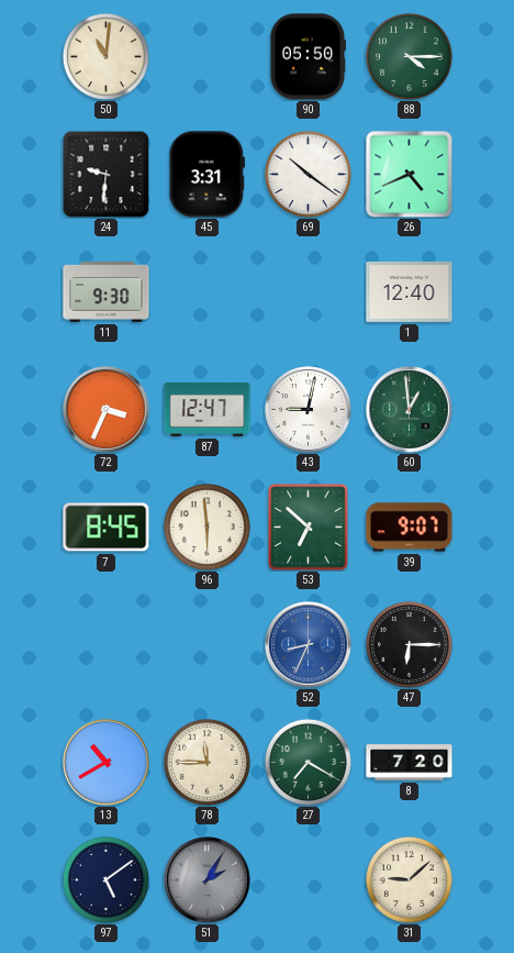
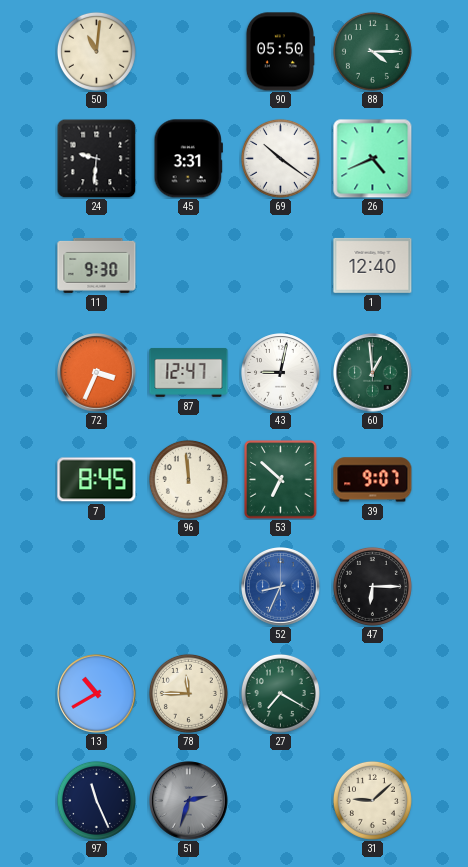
96: 5:59 -> 11:59 (188, 479)
8: 7:20 -> none (410, 763)
97: 5:09 -> 11:26 (96, 800)
51: 2:05 -> 2:33 (189, 801)
